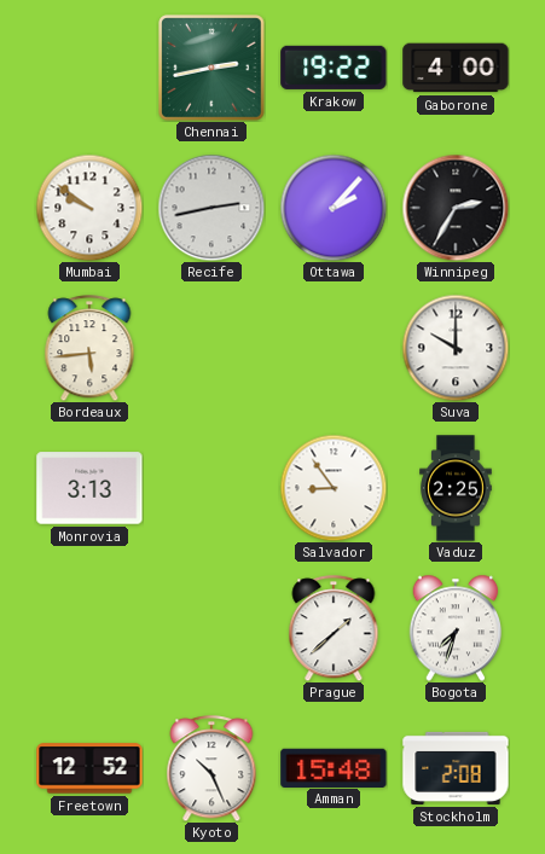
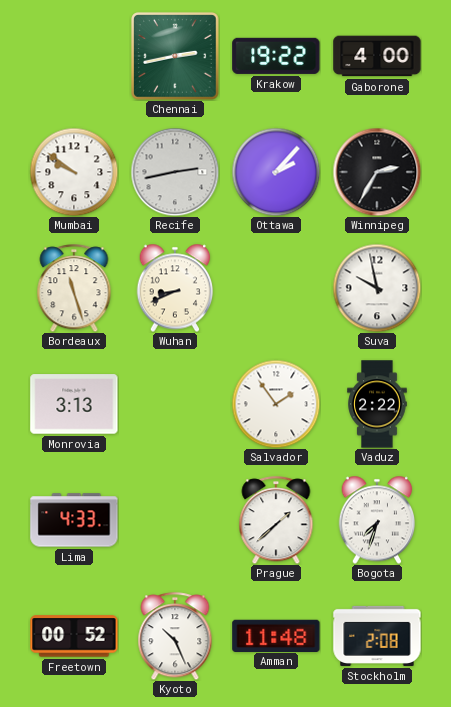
Bordeaux: 5:44 -> 11:27 (74, 288)
Wuhan: none -> 8:41 (175, 288)
Suva: 10:00 -> 9:58 (377, 288)
Salvador: 8:54 -> 1:54 (276, 404)
Vaduz: 2:25 -> 2:22 (377, 404)
Lima: none -> 4:33 (74, 520)
Freetown: 12:52 -> 00:52 (74, 636)
Amman: 15:48 -> 11:48 (276, 635)
